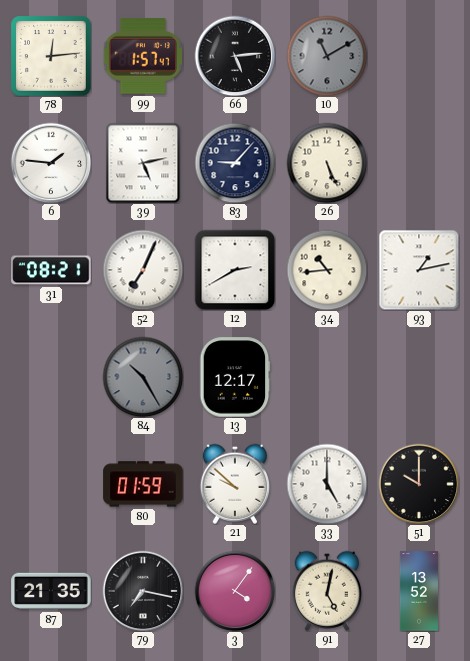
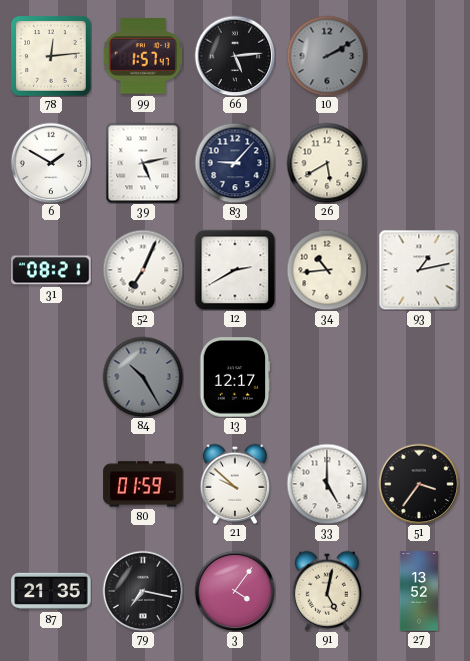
10: 11:10 -> 2:10 (327, 56)
6: 1:46 -> 1:50 (51, 163)
26: 5:26 -> 5:40 (327, 163)
51: 10:00 -> 3:36 (419, 484)
